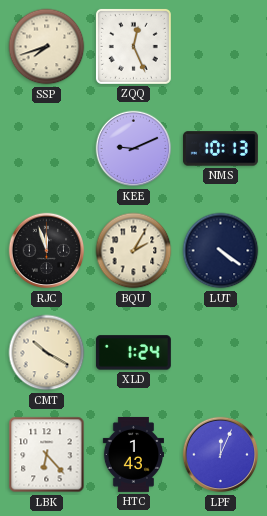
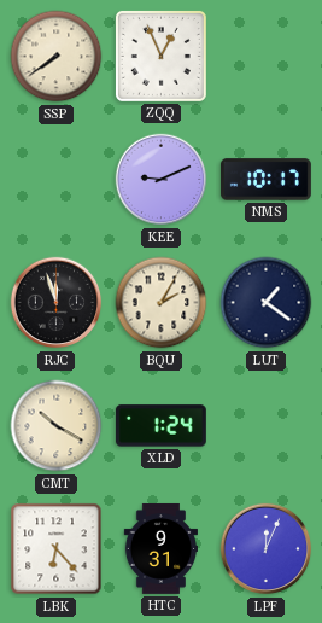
SSP: 7:42 -> 7:39 (57, 57)
ZQQ: 12:26 -> 12:56 (160, 56)
NMS: 10:13 -> 10:17 (265, 180)
LUT: 4:21 -> 1:21 (267, 303)
HTC: 1:43 -> 9:31 (160, 548)
